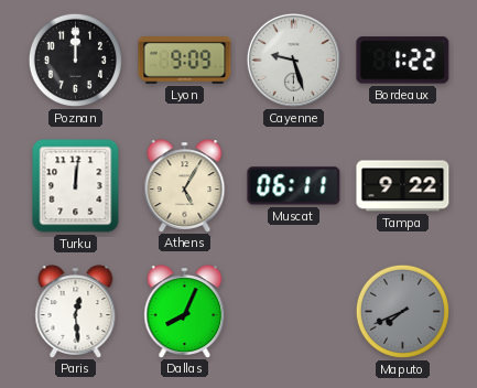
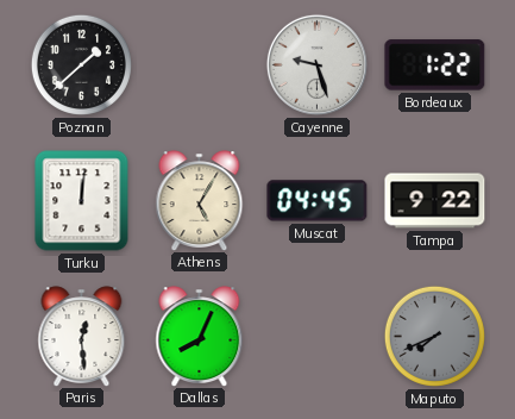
Poznan: 12:00 -> 1:38 (81, 64)
Lyon: 9:09 -> none (185, 60)
Muscat: 06:11 -> 04:45 (318, 201)
